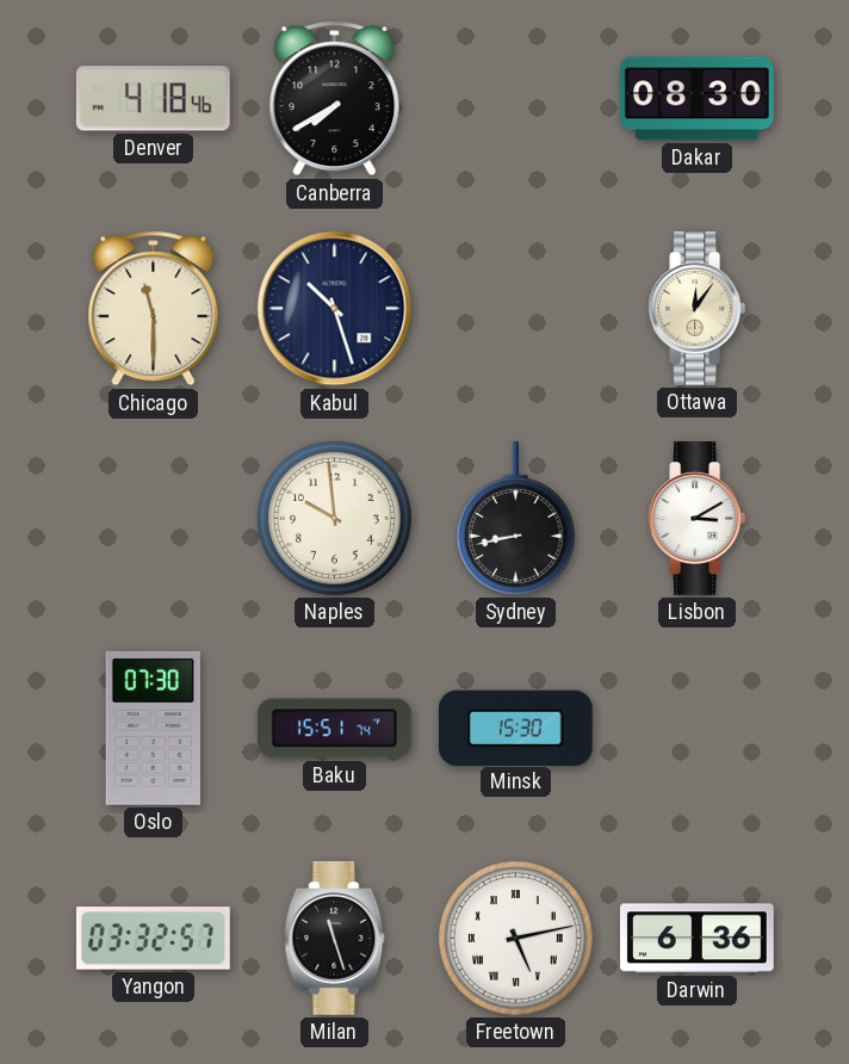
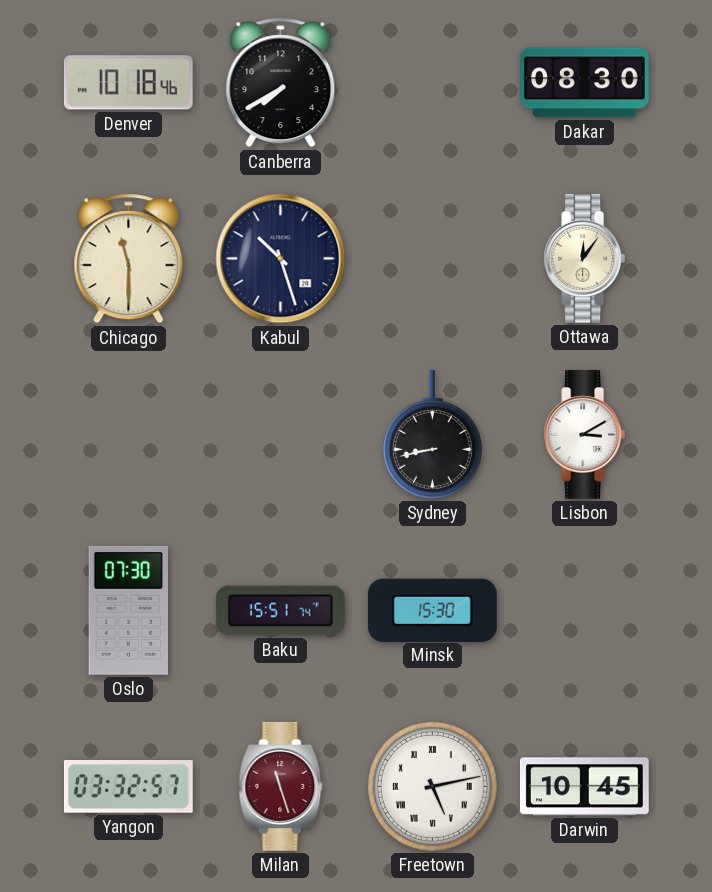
Denver: 4:18 -> 10:18 (128, 83)
Naples: 9:59 -> none (334, 518)
Milan dial: black -> burgundy (281, 787)
Darwin: 6:36 -> 10:45 (584, 787)
